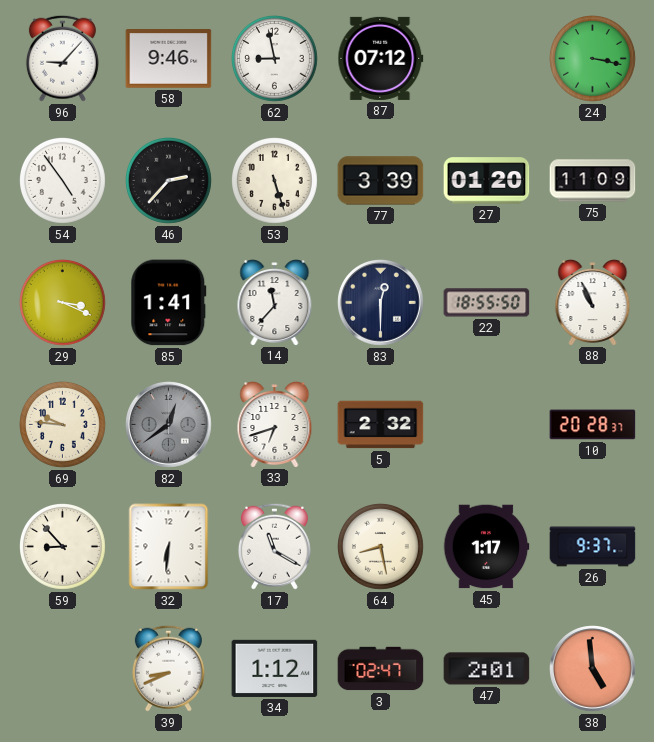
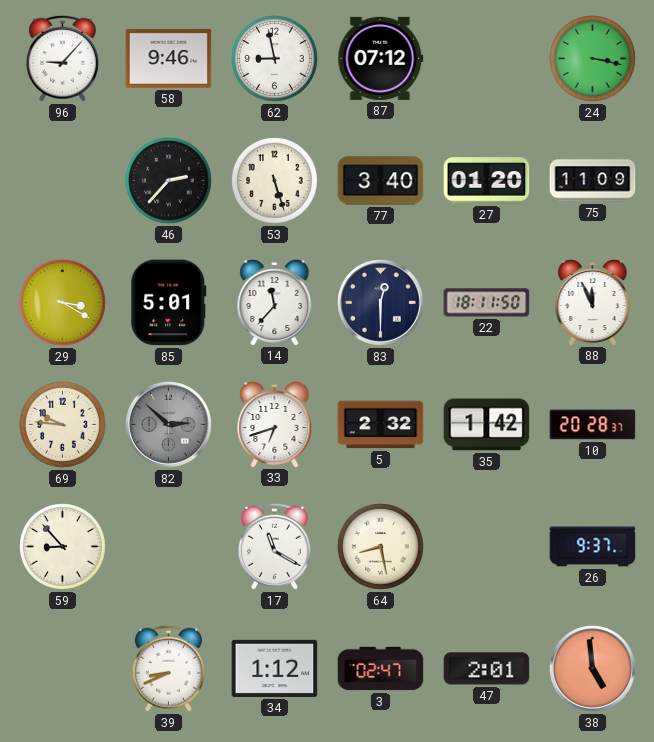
54: 4:54 -> none (63, 181)
77: 3:39 -> 3:40 (381, 181)
29: 3:19 -> 3:20 (63, 303)
85: 1:41 -> 5:01 (169, 303)
22: 18:55 -> 18:11 (487, 303)
88: 10:56 -> 11:56 (593, 303)
82: 12:39 -> 2:52 (169, 425)
35: none -> 1:42 (487, 425)
32: 6:31 -> none (169, 547)
45: 1:17 -> none (486, 547)
